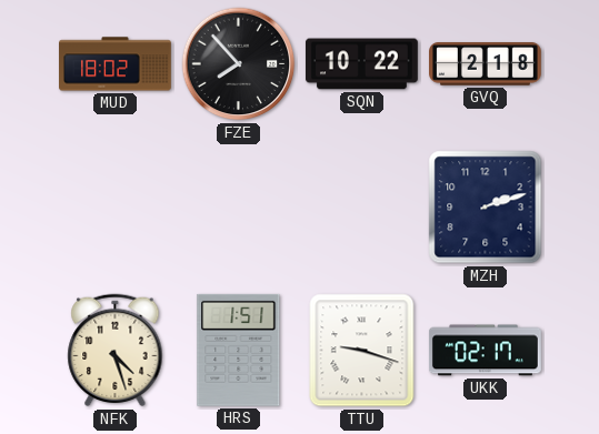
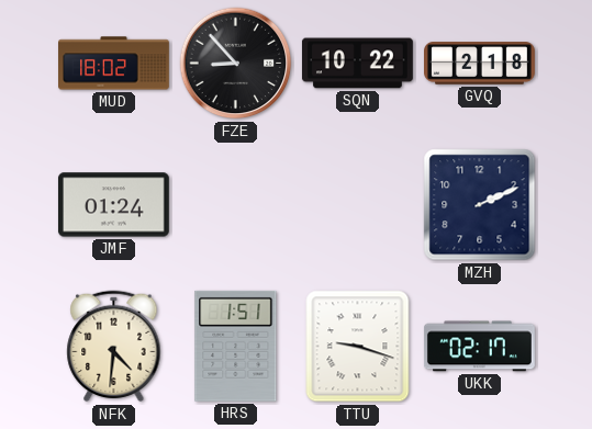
FZE: 7:53 -> 8:53 (236, 64)
JMF: none -> 01:24 (113, 205)
MZH: 2:12 -> 2:11 (480, 205)
NFK: 4:27 -> 4:31 (114, 347)
